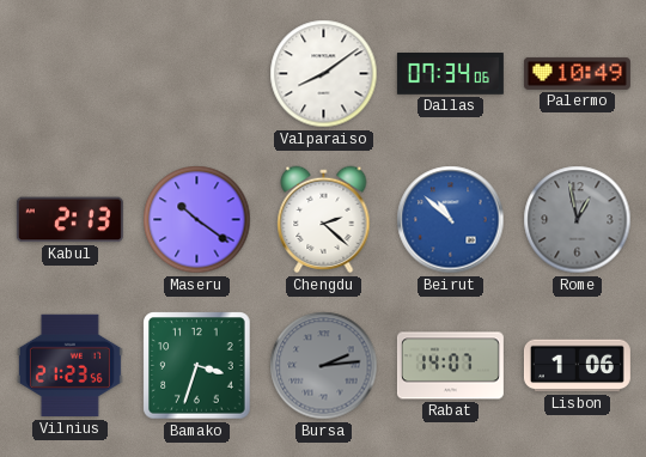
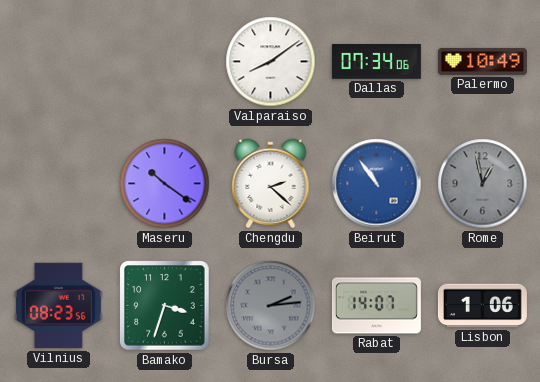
Kabul: 2:13 -> none (69, 220)
Beirut: 10:52 -> 10:54 (377, 184)
Vilnius: 21:23 -> 08:23 (58, 306)
